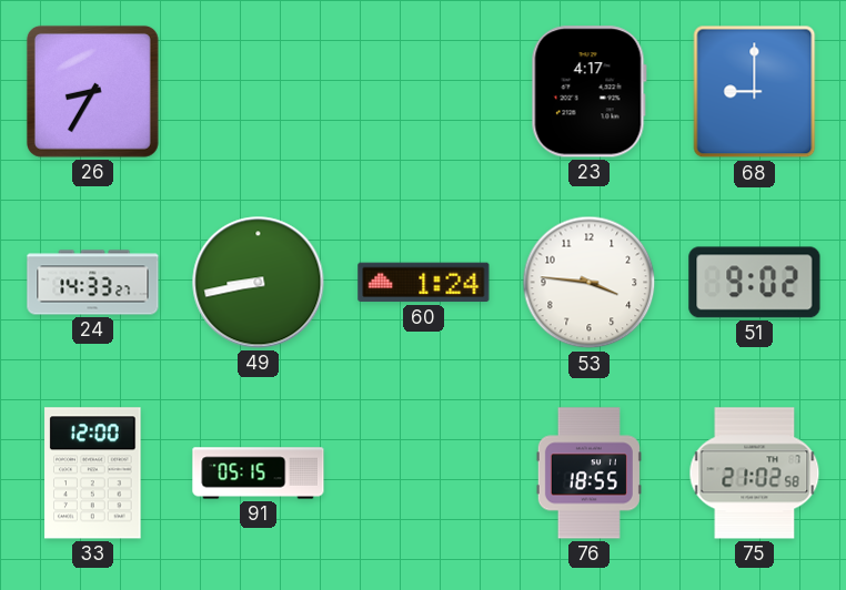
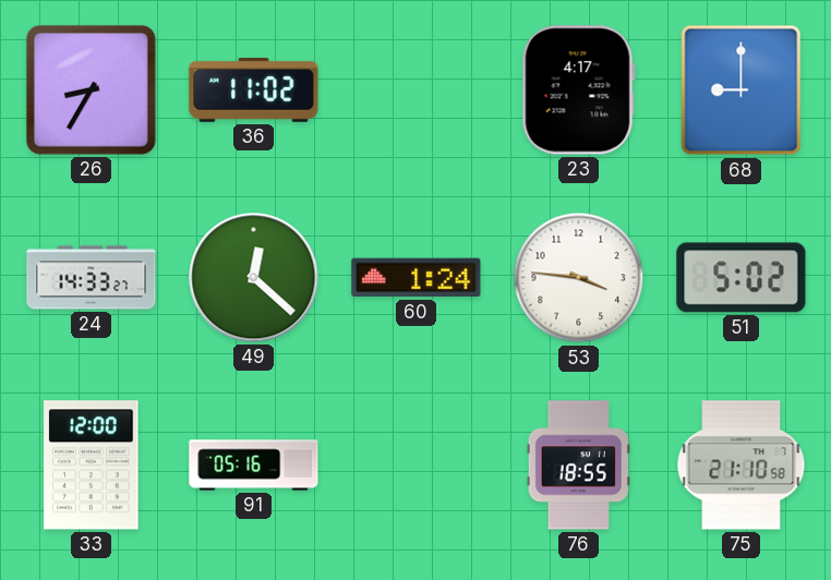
36: none -> 11:02 (254, 89)
49: 8:43 -> 12:22 (254, 278)
51: 9:02 -> 5:02 (742, 278)
91: 05:15 -> 05:16 (254, 466)
75: 21:02 -> 21:10 (742, 466)
